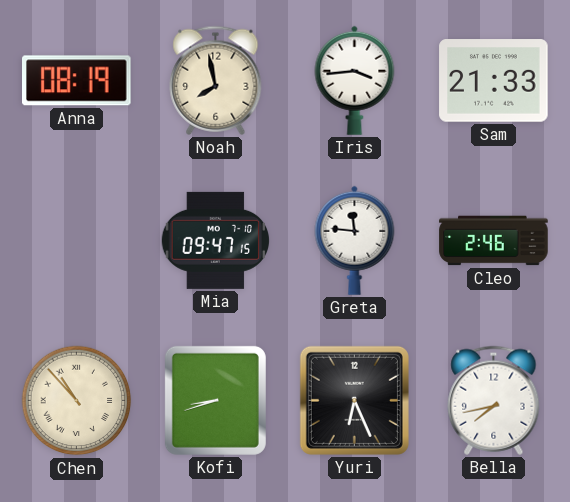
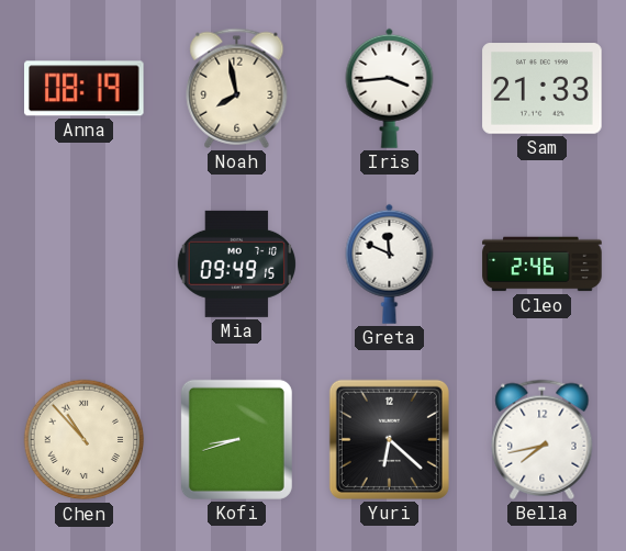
Mia: 09:47 -> 09:49 (236, 263)
Greta: 11:46 -> 11:49 (390, 263)
Yuri: 6:26 -> 6:22 (389, 439)
